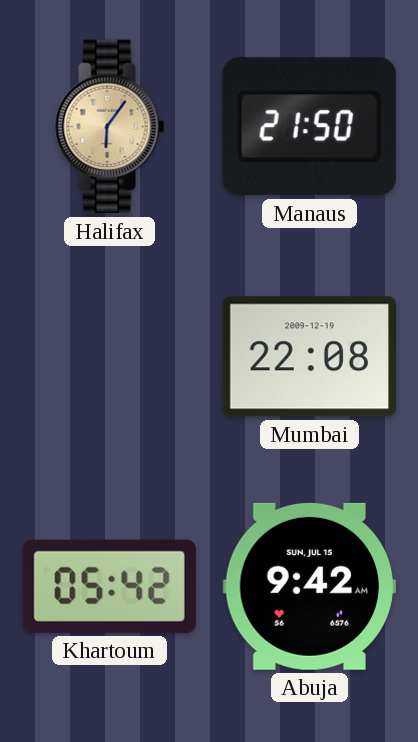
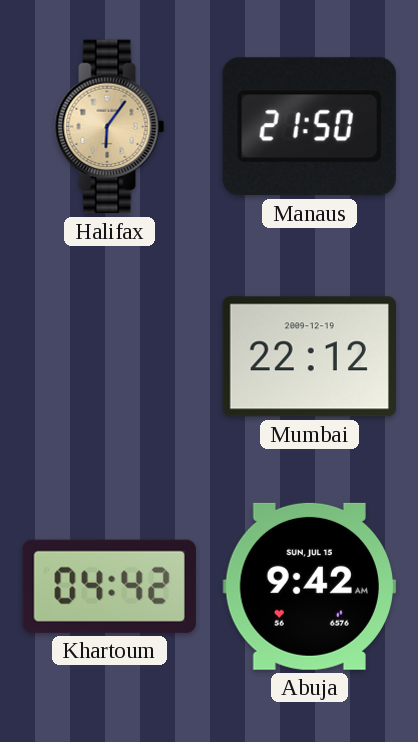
Mumbai: 22:08 -> 22:12 (309, 357)
Khartoum: 05:42 -> 04:42 (109, 586)
